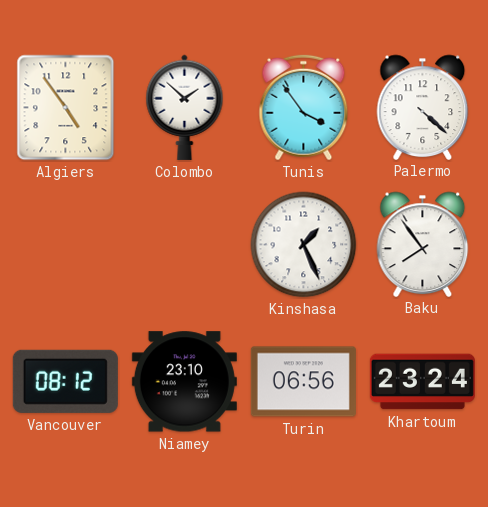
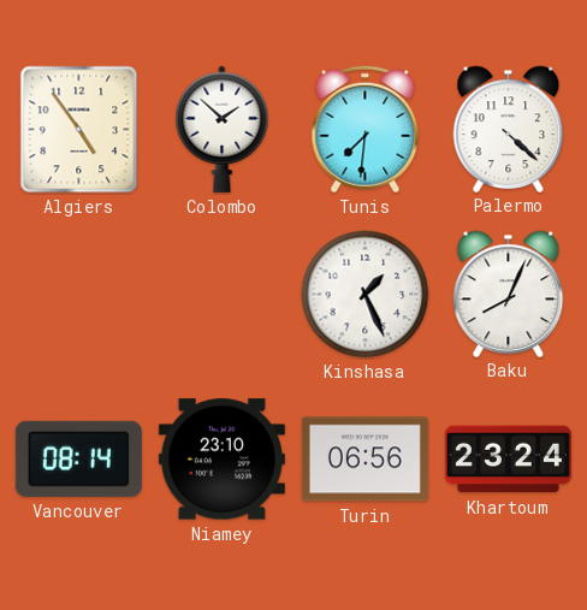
Tunis: 3:54 -> 7:31 (366, 130)
Baku: 7:54 -> 8:04 (509, 294)
Vancouver: 08:12 -> 08:14 (78, 458)
